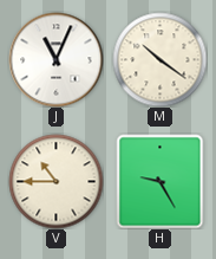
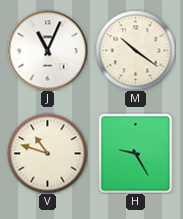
V: 10:45 -> 10:48 (47, 153)
